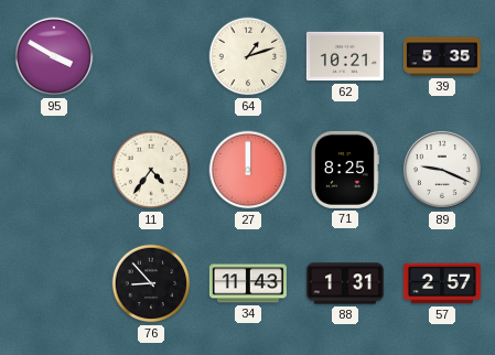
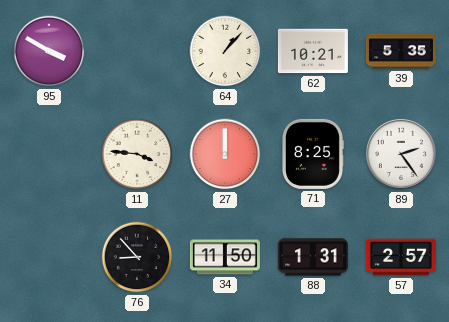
64: 1:12 -> 1:07 (225, 51)
11: 4:36 -> 3:46 (137, 154)
89: 9:19 -> 2:24 (401, 154)
34: 11:43 -> 11:50 (225, 257)
